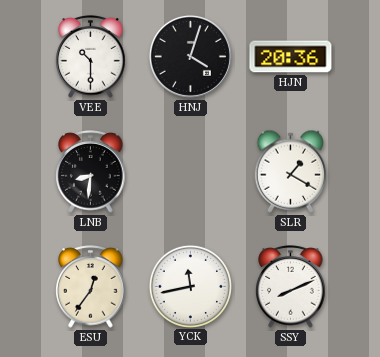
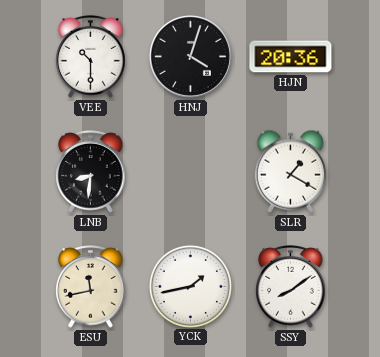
ESU: 12:36 -> 11:43 (91, 287)
YCK: 11:43 -> 1:43 (190, 286)
SSY: 8:11 -> 8:09 (291, 287)
